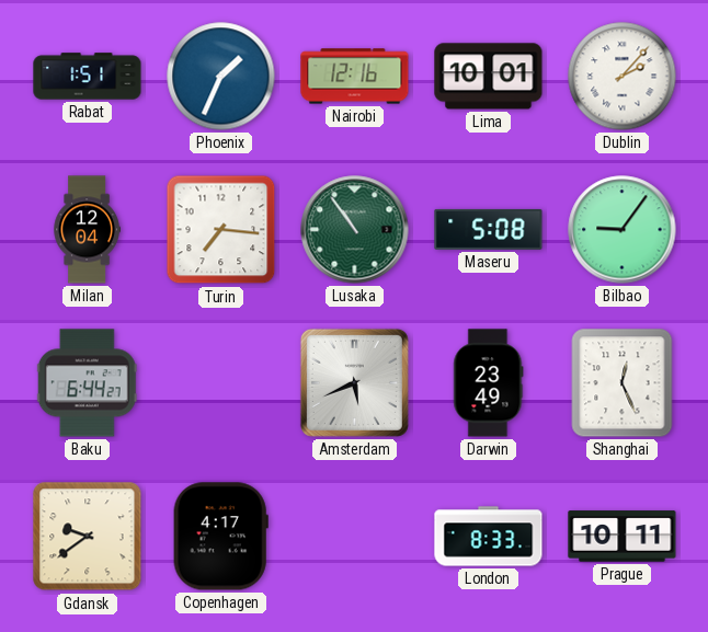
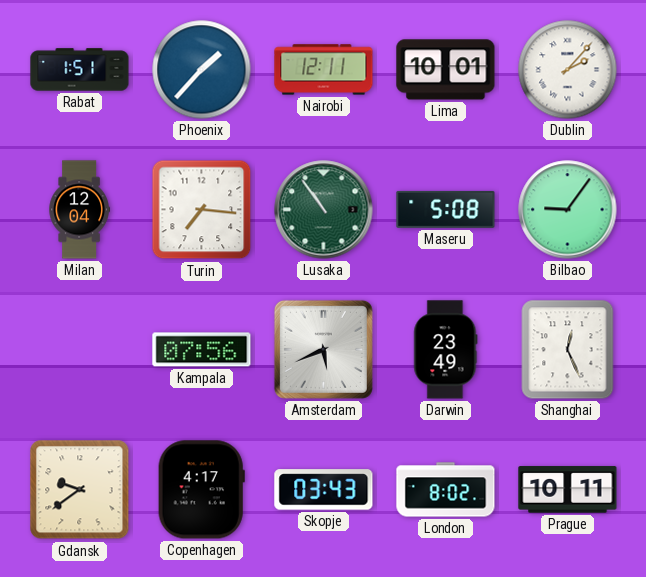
Phoenix: 1:34 -> 1:37 (202, 70)
Nairobi: 12:16 -> 12:11 (324, 70)
Baku: 6:44 -> none (87, 383)
Kampala: none -> 07:56 (202, 350)
Skopje: none -> 03:43 (324, 490)
London: 8:33 -> 8:02 (446, 490)
